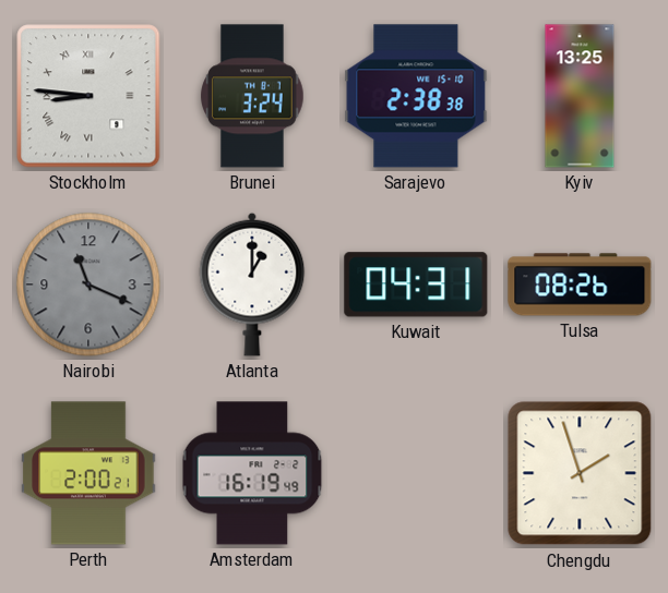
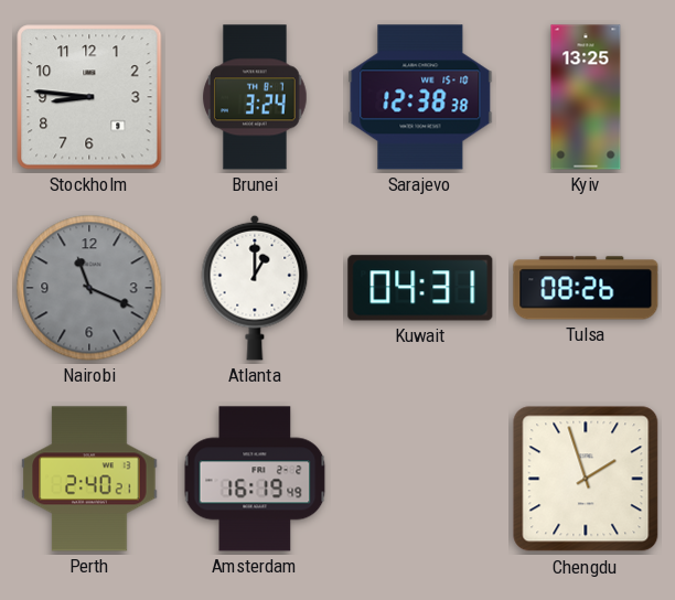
Stockholm numerals: Roman -> Arabic (89, 97)
Sarajevo: 2:38 -> 12:38 (420, 97)
Perth: 2:00 -> 2:40 (89, 479)
